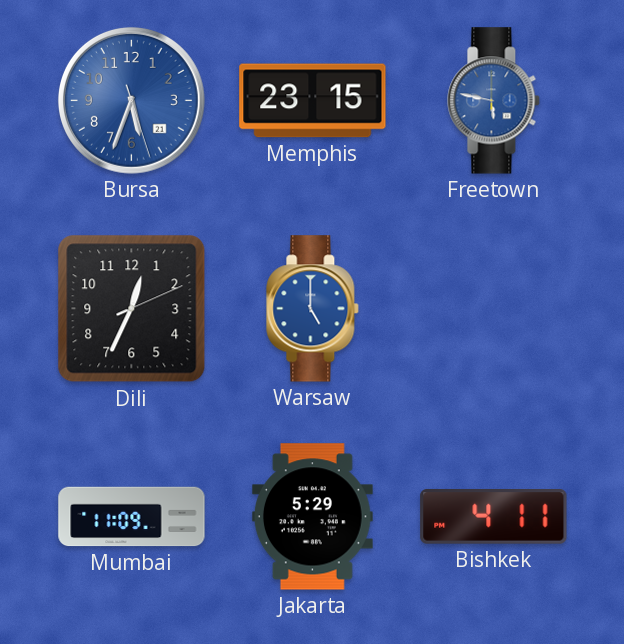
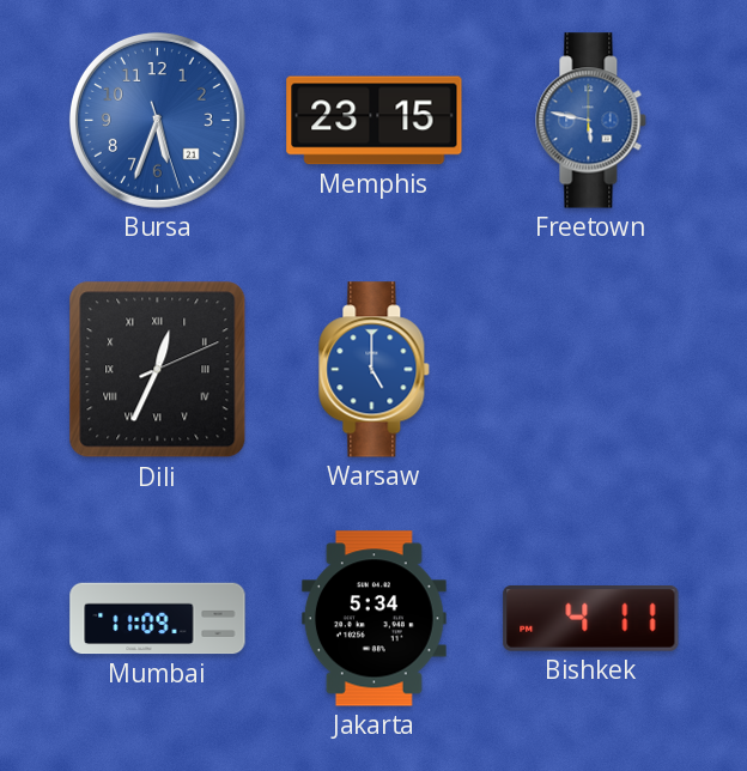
Dili numerals: Arabic -> Roman (158, 370)
Jakarta: 5:29 -> 5:34 (373, 619)
